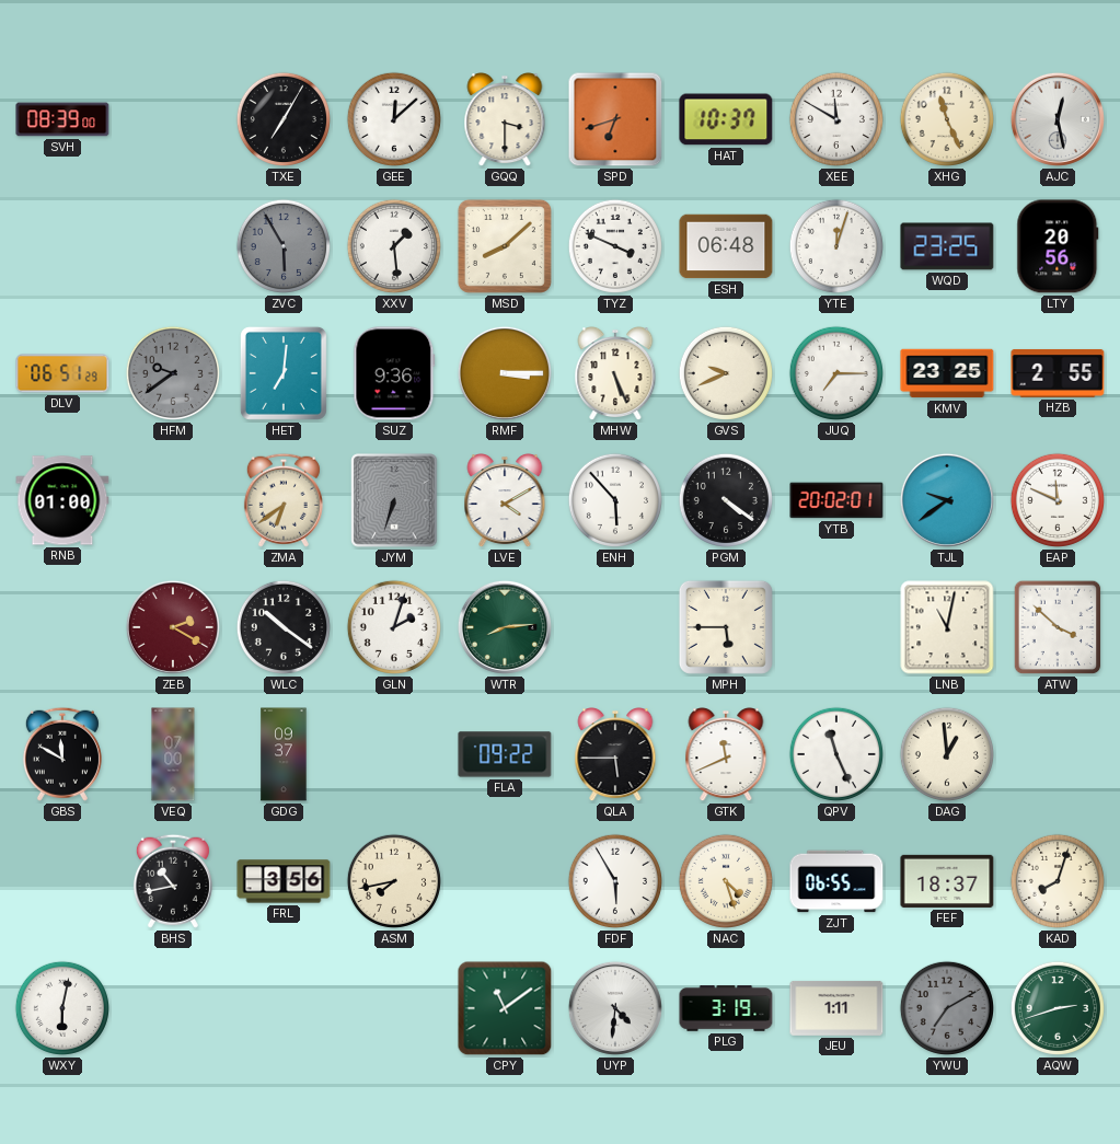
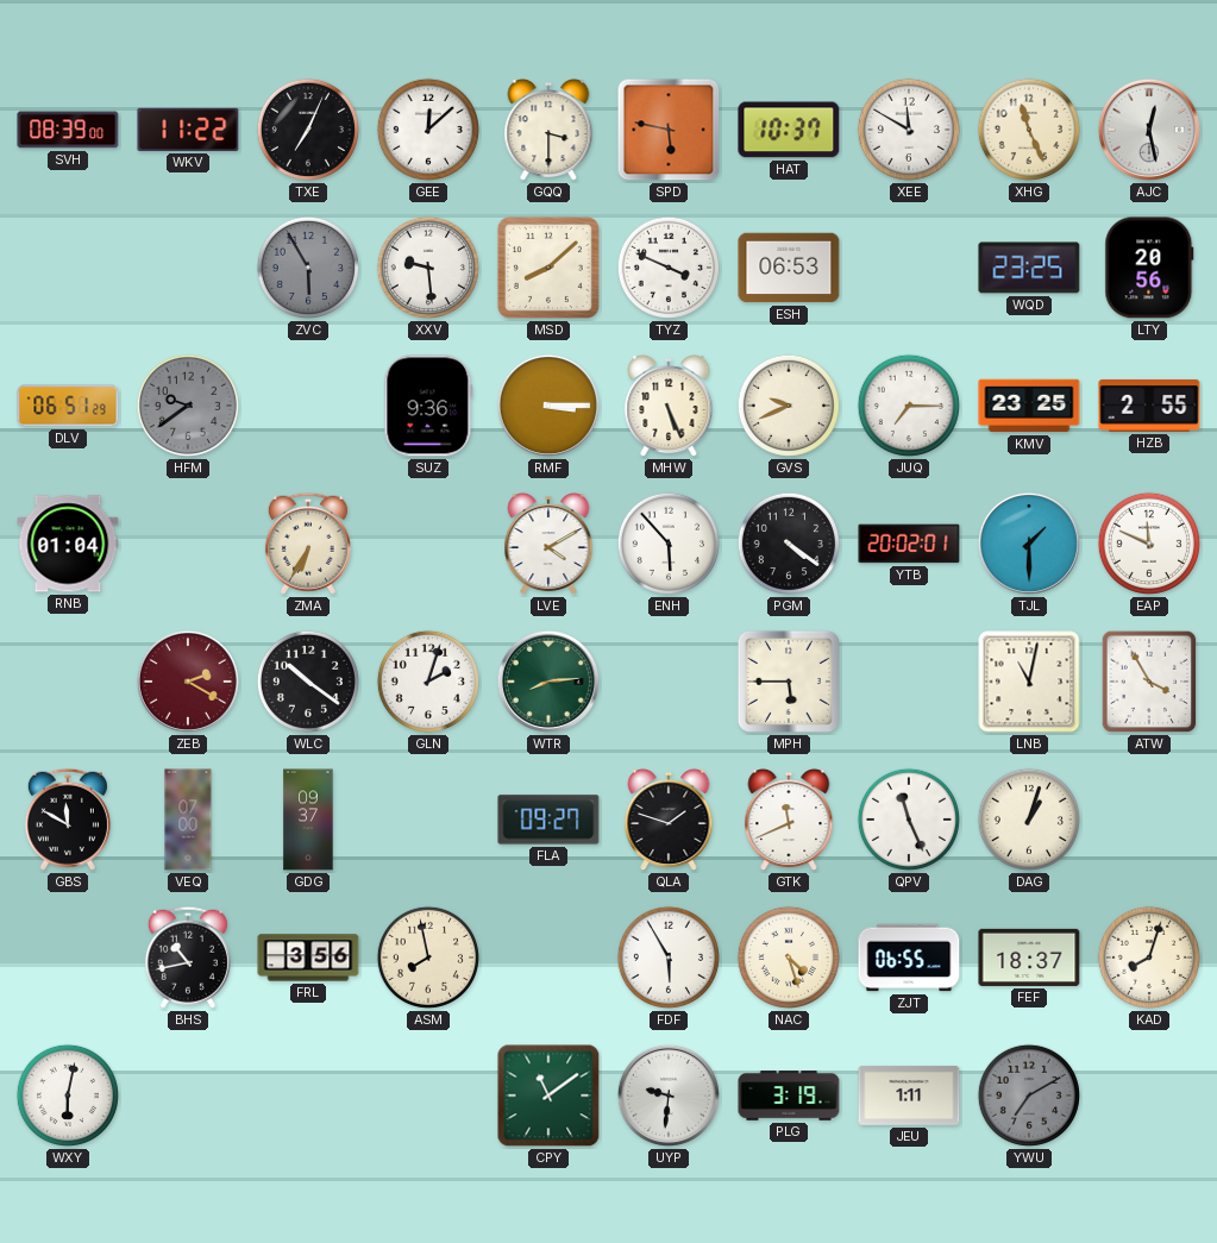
WKV: none -> 11:22 (188, 130)
TXE: 7:05 -> 7:04 (308, 130)
SPD: 6:42 -> 5:47 (669, 130)
XXV: 1:29 -> 9:29 (428, 268)
ESH: 06:48 -> 06:53 (789, 268)
YTE: 12:03 -> none (836, 246)
HET: 7:01 -> none (284, 373)
RNB: 01:00 -> 01:04 (68, 544)
ZMA: 6:39 -> 6:35 (308, 544)
JYM: 6:33 -> none (394, 500)
TJL: 9:39 -> 1:30 (1029, 544)
ATW: 3:52 -> 3:55 (1149, 682)
FLA: 09:22 -> 09:27 (548, 820)
QLA: 5:45 -> 1:48 (669, 821)
DAG: 12:59 -> 1:03 (1029, 820)
ASM: 7:43 -> 7:58 (428, 958)
UYP: 4:31 -> 9:31 (669, 1096)
AQW: 2:42 -> none (1058, 1008)
